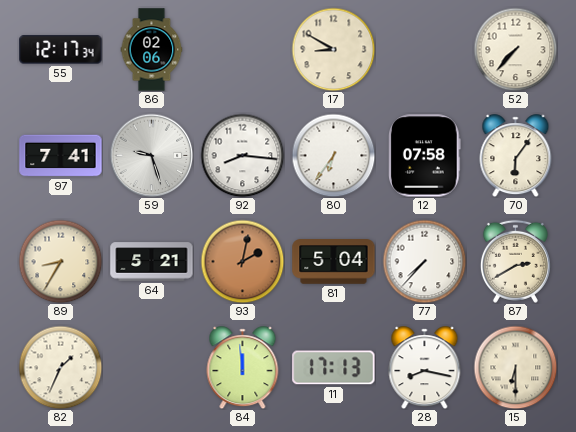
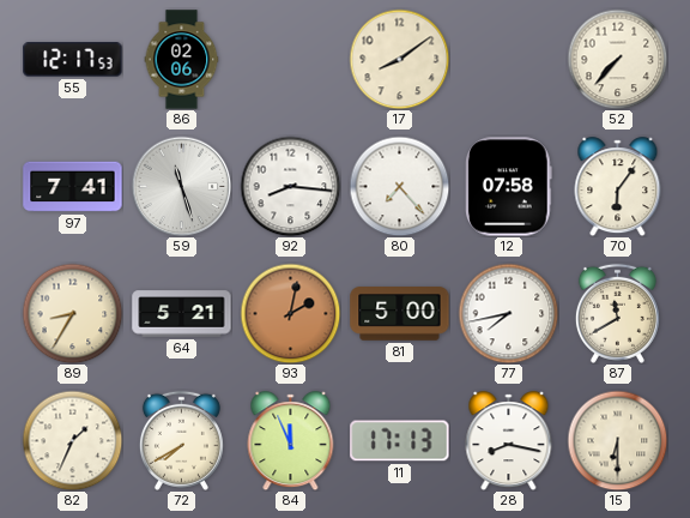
55: 12:17:34 -> 12:17:53 (73, 60)
17: 8:50 -> 8:09 (399, 59)
59: 9:27 -> 11:27 (181, 186)
80: 6:36 -> 7:23 (399, 186)
81: 5:04 -> 5:00 (400, 314)
77: 7:37 -> 7:43 (508, 313)
87: 2:40 -> 11:40 (617, 313)
72: none -> 7:40 (181, 440)
84: 11:59 -> 11:56 (291, 441)
